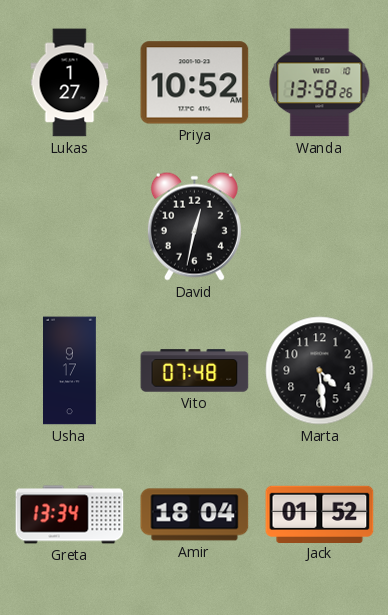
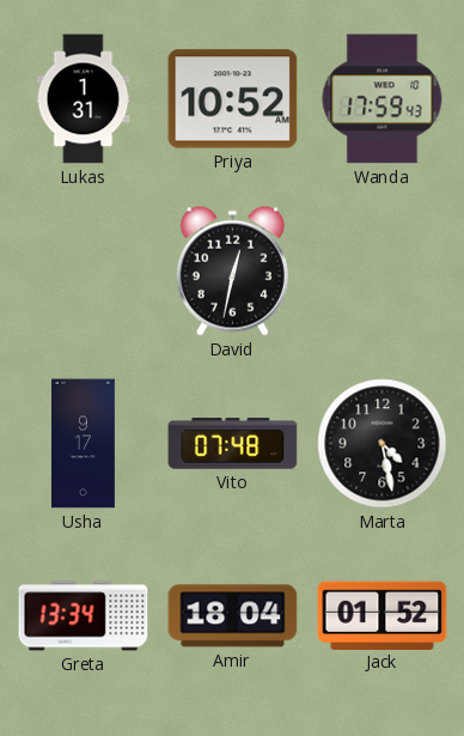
Lukas: 1:27 -> 1:31 (84, 99)
Wanda: 13:58 -> 17:59 (383, 99)
Marta: 4:29 -> 4:28 (383, 444)
